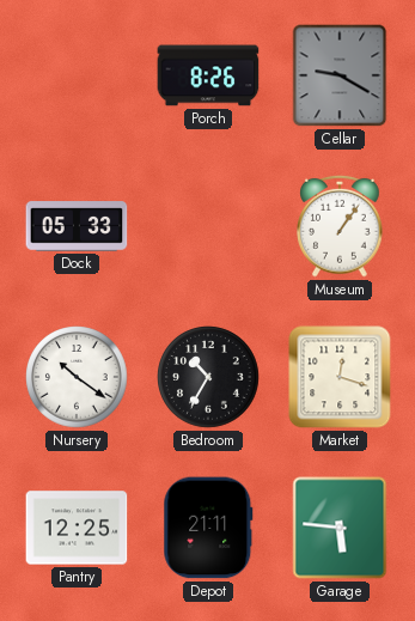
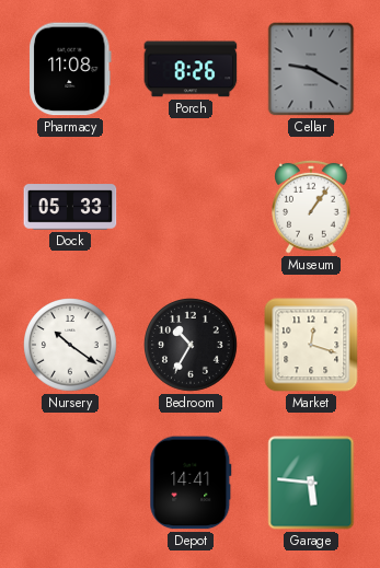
Pharmacy: none -> 11:08 (71, 69)
Pantry: 12:25 -> none (77, 528)
Depot: 21:11 -> 14:41 (191, 483)
